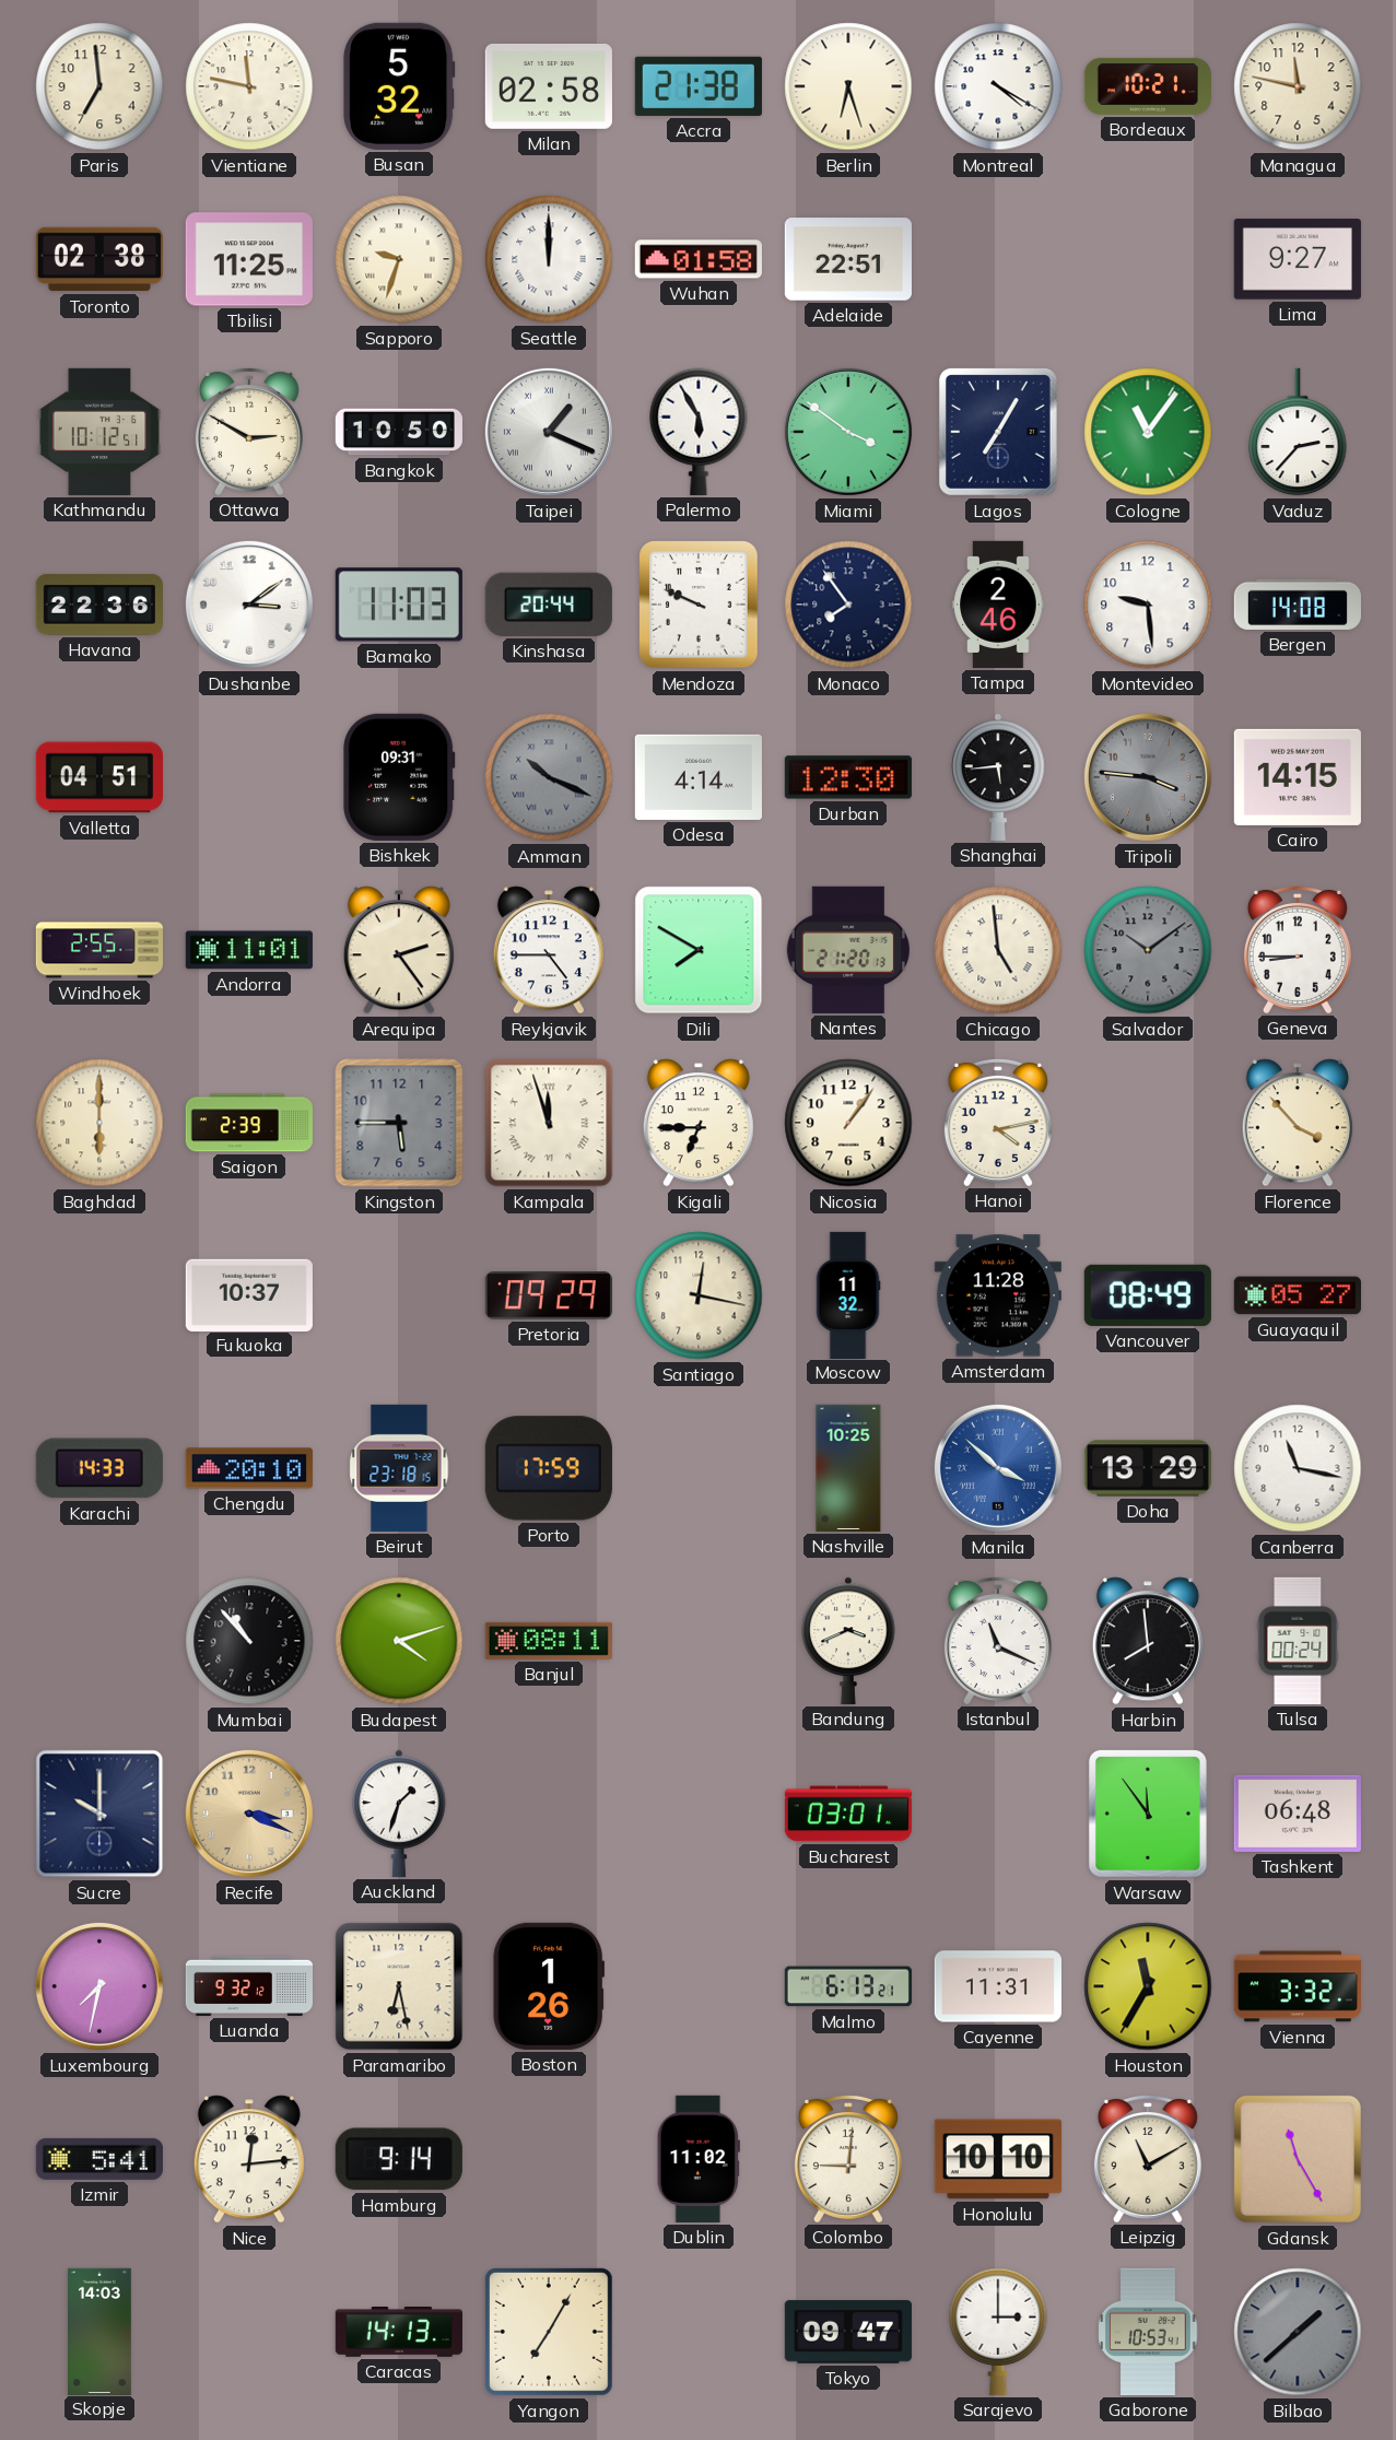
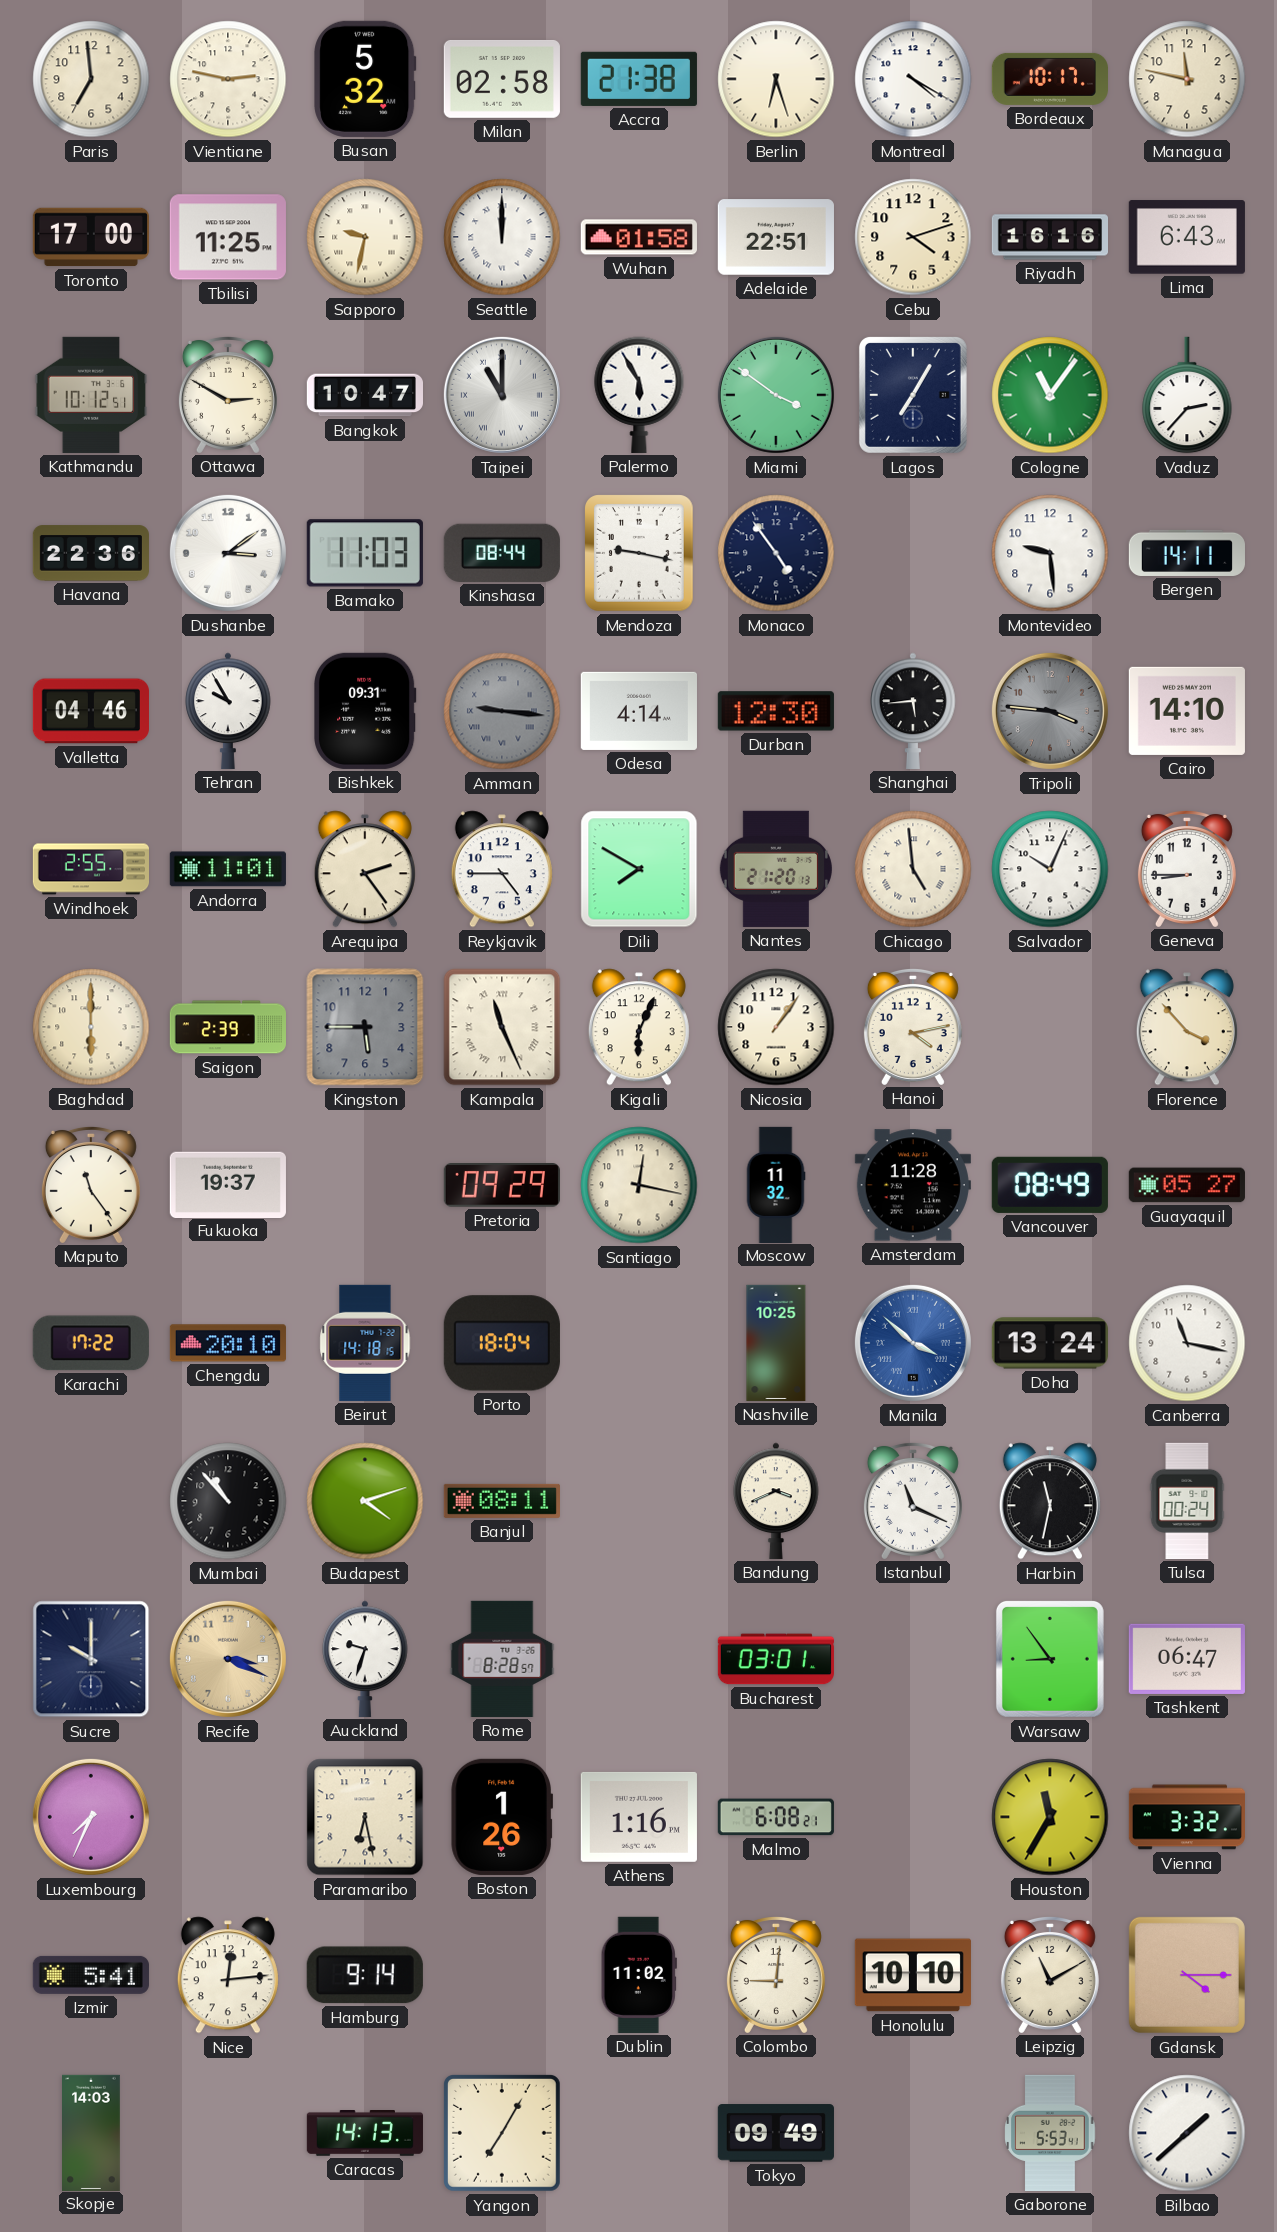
Vientiane: 11:47 -> 2:47 (228, 79)
Bordeaux: 10:21 -> 10:17 (1050, 79)
Toronto: 02:38 -> 17:00 (91, 237)
Sapporo: 9:33 -> 9:32 (365, 237)
Cebu: none -> 4:12 (913, 237)
Riyadh: none -> 16:16 (1049, 237)
Lima: 9:27 -> 6:43 (1187, 237)
Bangkok: 10:50 -> 10:47 (364, 395)
Taipei: 1:19 -> 11:00 (502, 395)
Kinshasa: 20:44 -> 08:44 (502, 553)
Mendoza: 9:49 -> 9:17 (640, 553)
Monaco: 7:54 -> 4:54 (776, 553)
Tampa: 2:46 -> none (998, 605)
Bergen: 14:08 -> 14:11 (1187, 553)
Valletta: 04:51 -> 04:46 (91, 711)
Tehran: none -> 9:55 (228, 711)
Amman: 10:19 -> 9:16 (502, 711)
Cairo: 14:15 -> 14:10 (1187, 711)
Salvador: 10:09 -> 10:04 (1050, 869)
Salvador dial: grey -> white (1050, 869)
Kampala: 11:57 -> 11:26 (502, 1027)
Kigali: 6:45 -> 6:04 (639, 1027)
Maputo: none -> 11:24 (91, 1185)
Fukuoka: 10:37 -> 19:37 (228, 1184)
Karachi: 14:33 -> 17:22 (91, 1343)
Beirut: 23:18 -> 14:18 (365, 1343)
Porto: 17:59 -> 18:04 (502, 1343)
Doha: 13:29 -> 13:24 (1050, 1343)
Harbin: 7:59 -> 11:32 (1050, 1501)
Auckland: 1:33 -> 9:33 (365, 1659)
Rome: none -> 8:28 (502, 1659)
Warsaw: 11:54 -> 8:54 (1050, 1659)
Tashkent: 06:48 -> 06:47 (1187, 1659)
Luxembourg: 7:32 -> 7:34 (91, 1817)
Luanda: 9:32 -> none (248, 1986)
Athens: none -> 1:16 (639, 1817)
Malmo: 6:13 -> 6:08 (776, 1817)
Cayenne: 11:31 -> none (998, 1986)
Gdansk: 11:25 -> 4:15 (1187, 1975)
Tokyo: 09:47 -> 09:49 (776, 2133)
Sarajevo: 3:00 -> none (998, 2332)
Gaborone: 10:53 -> 5:53 (1050, 2133)
Bilbao dial: grey -> white (1187, 2133)
